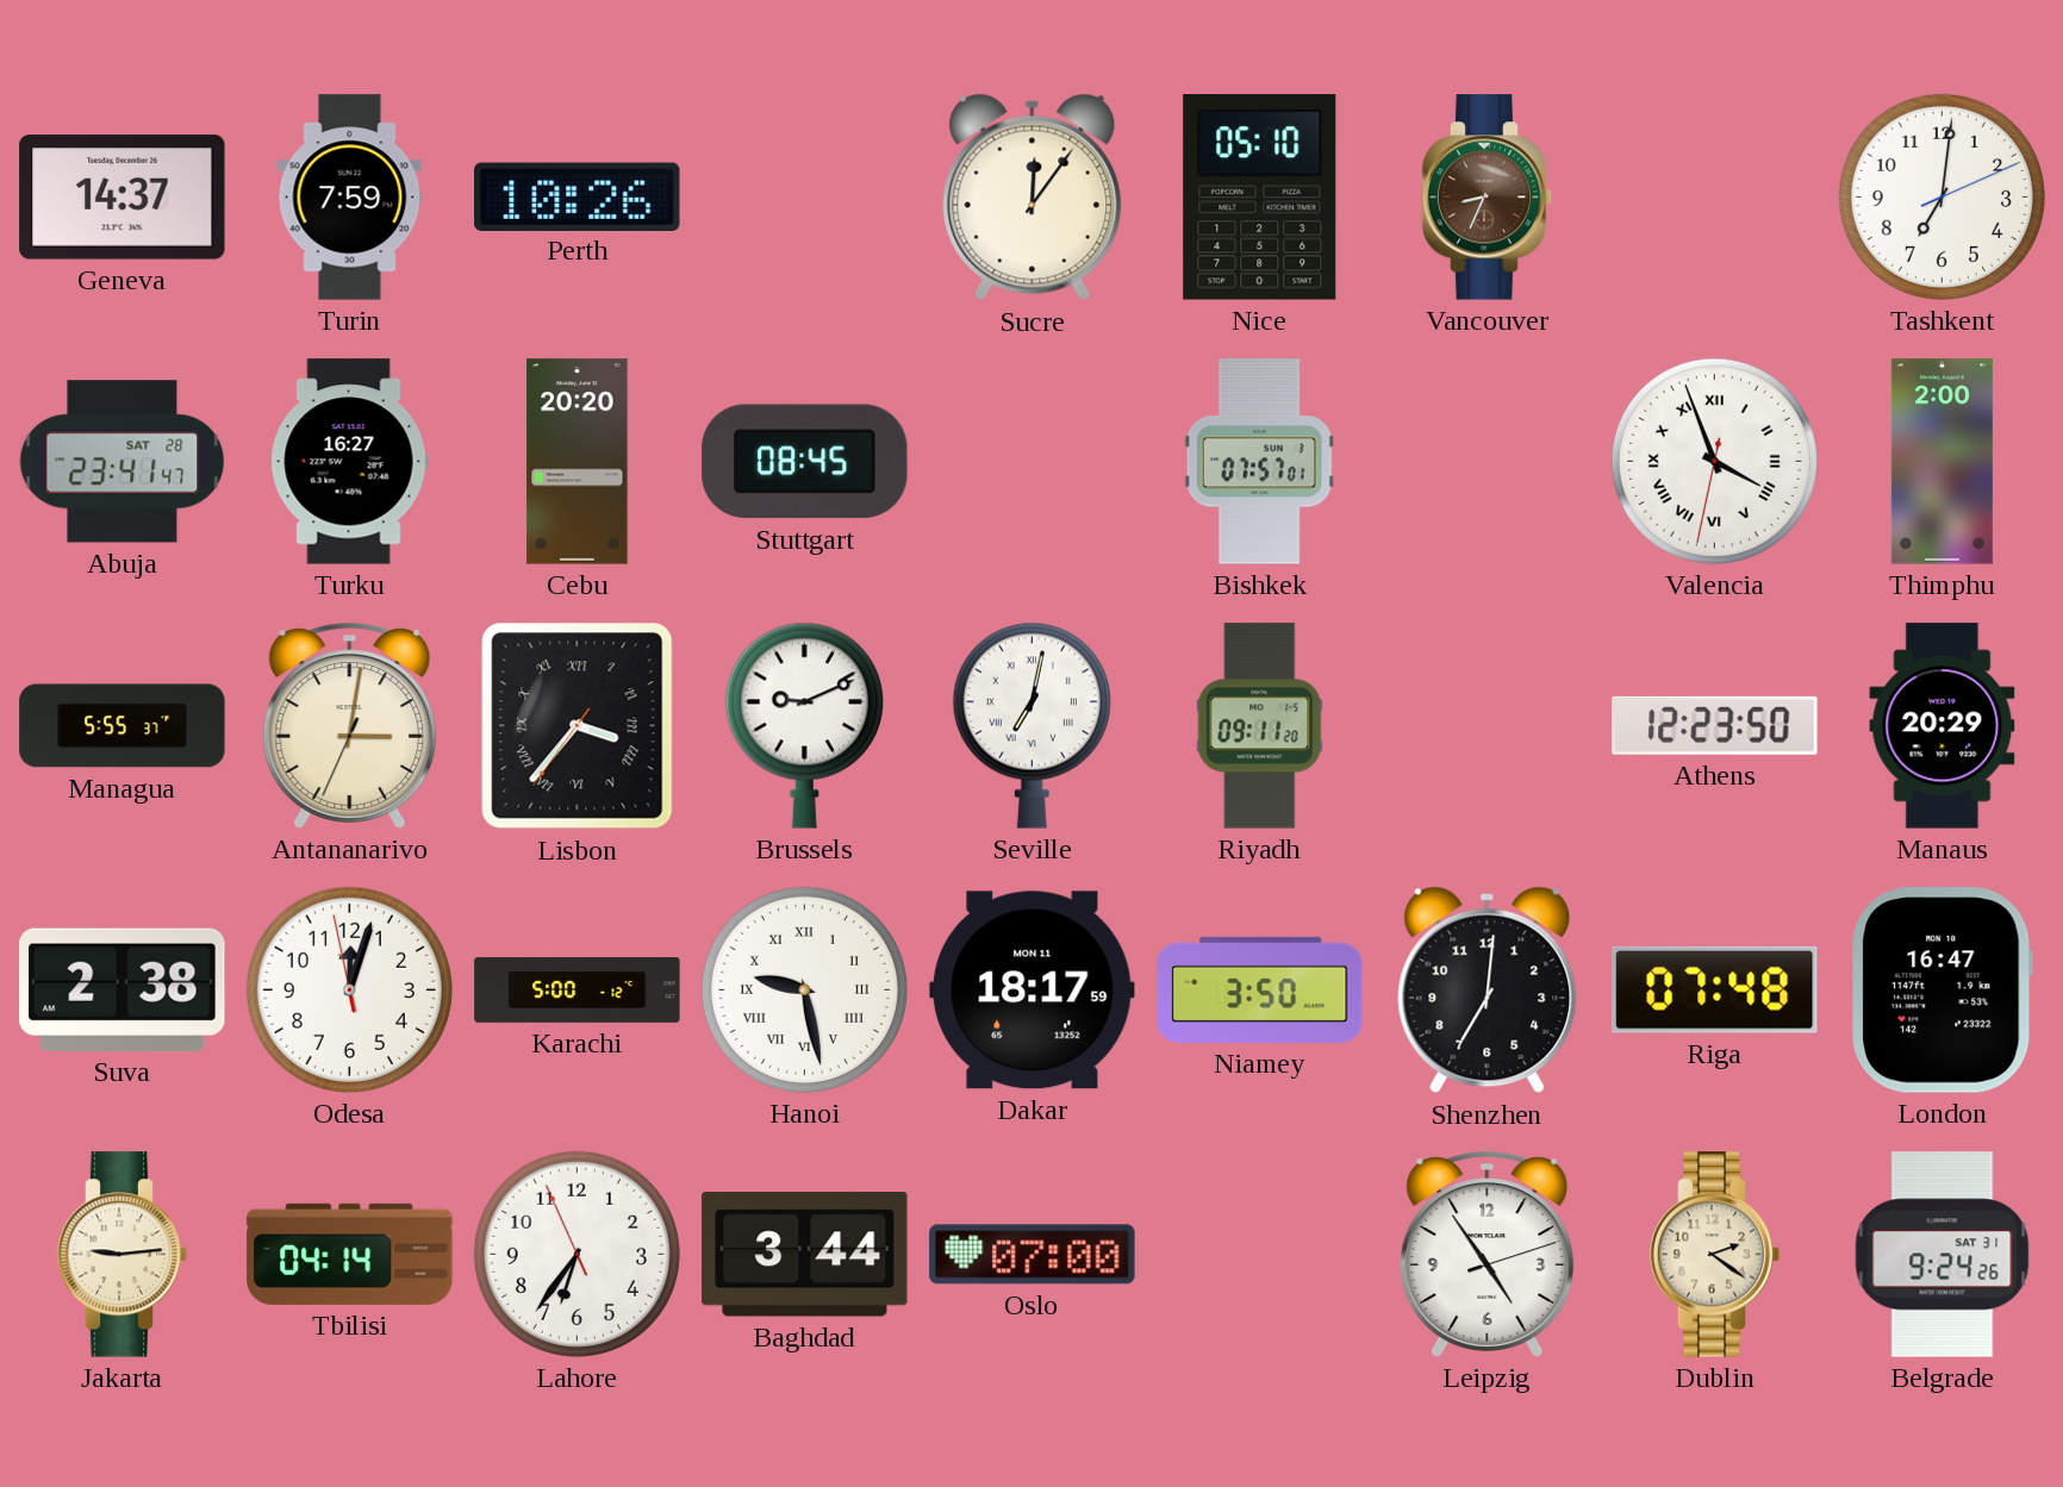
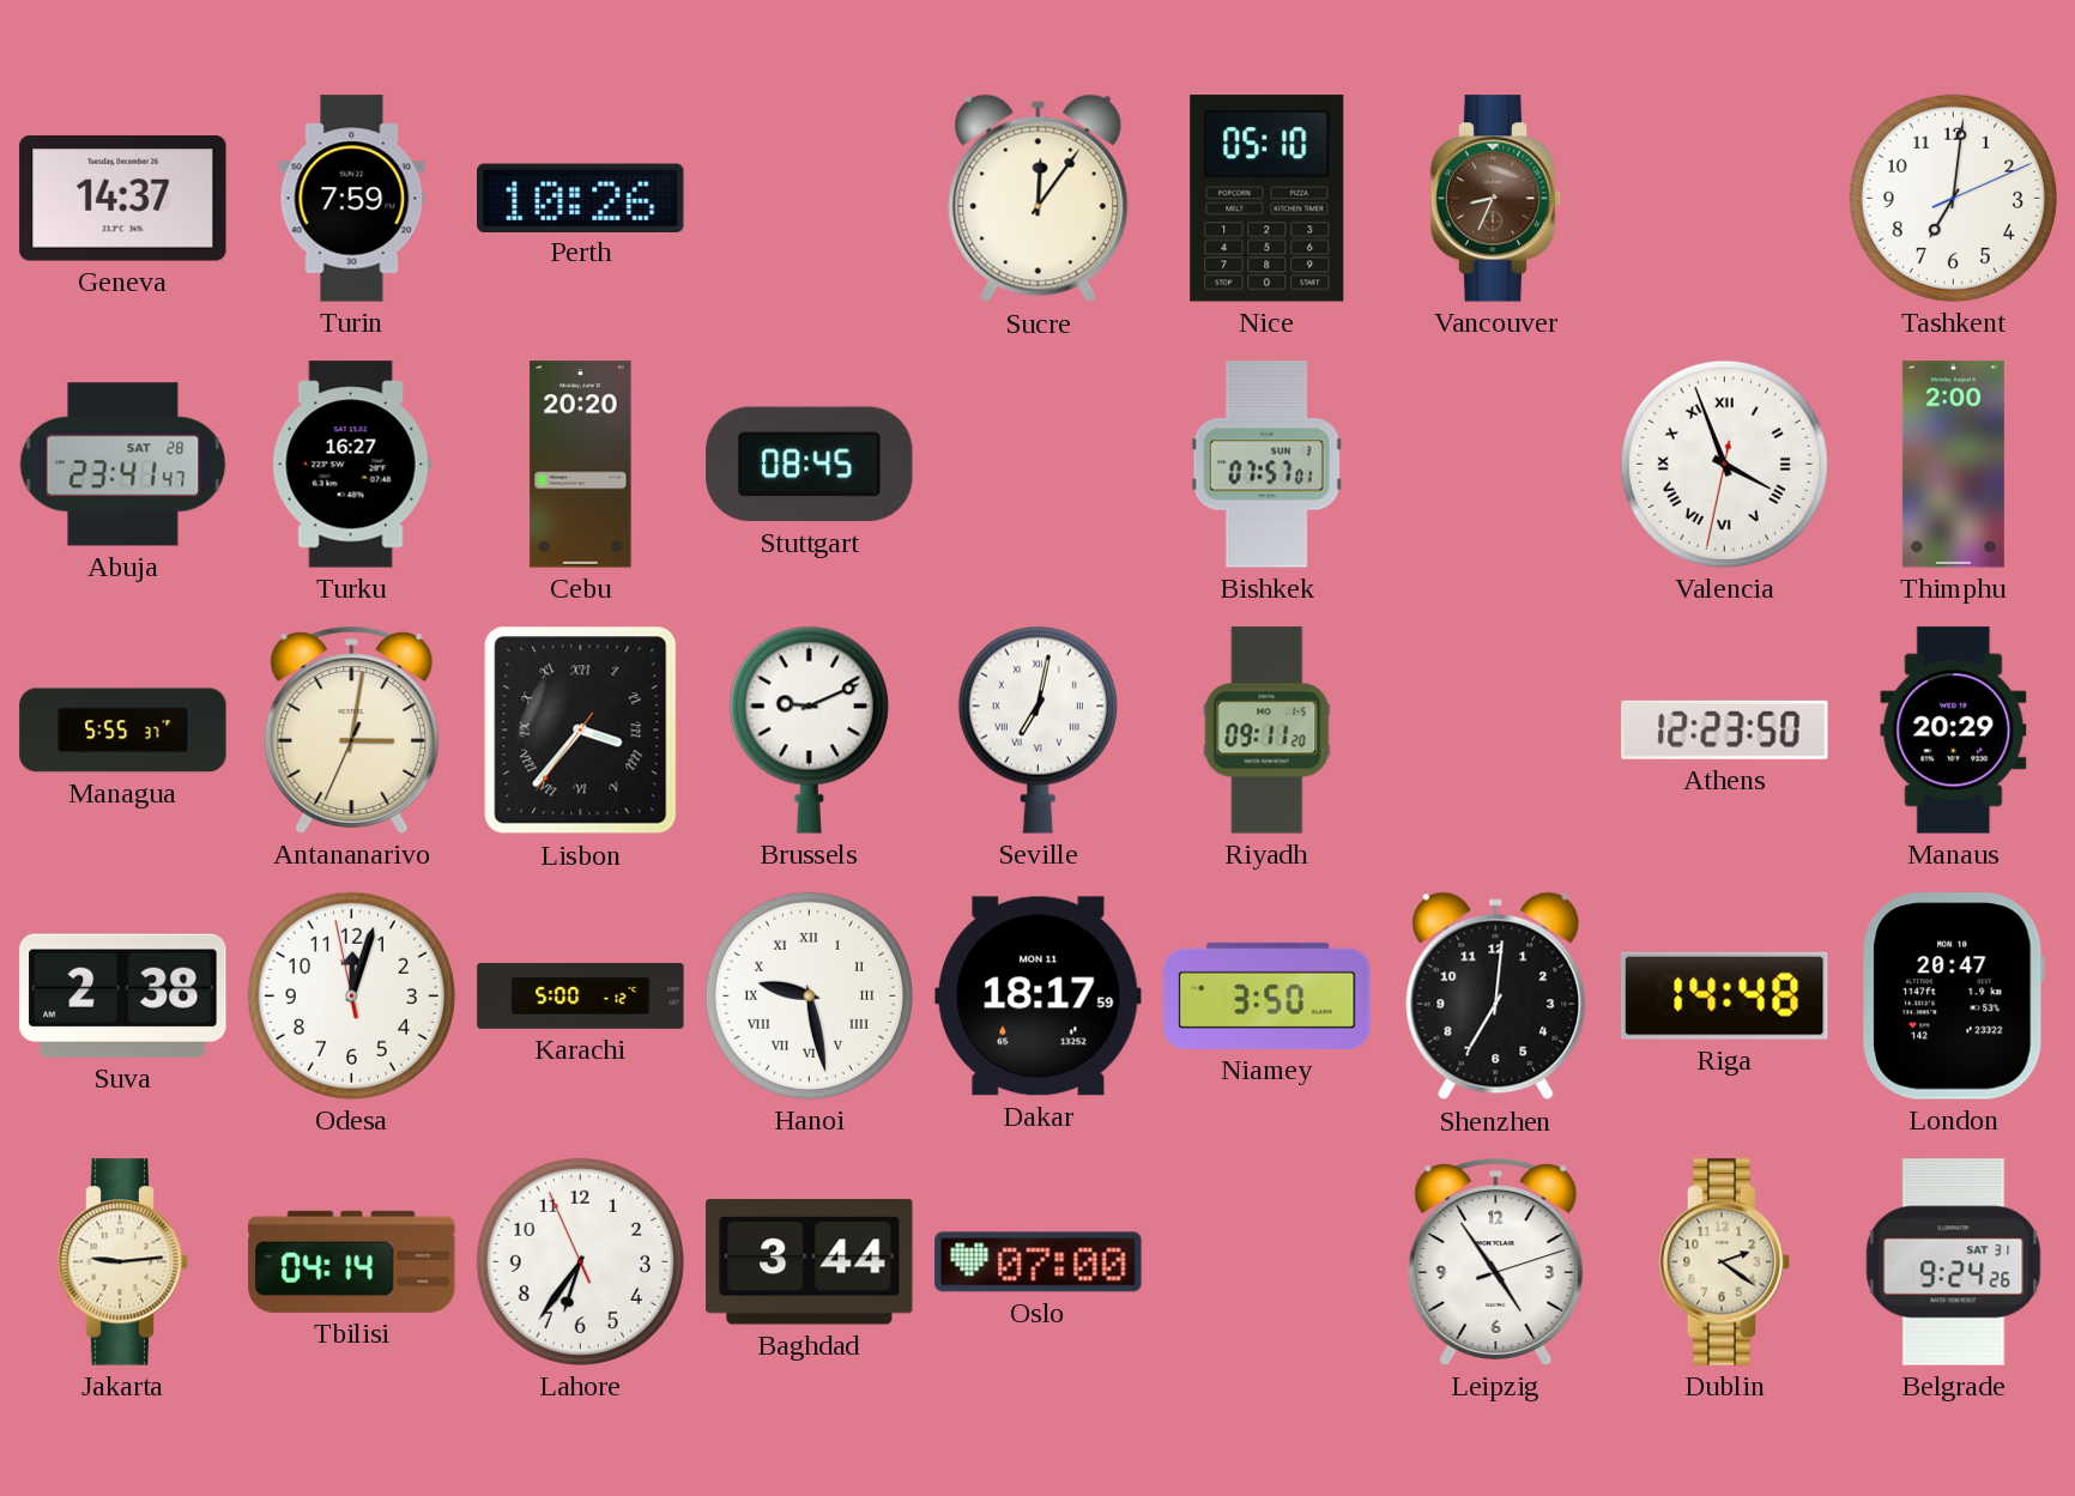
Riga: 07:48 -> 14:48 (1724, 995)
London: 16:47 -> 20:47 (1954, 997)
